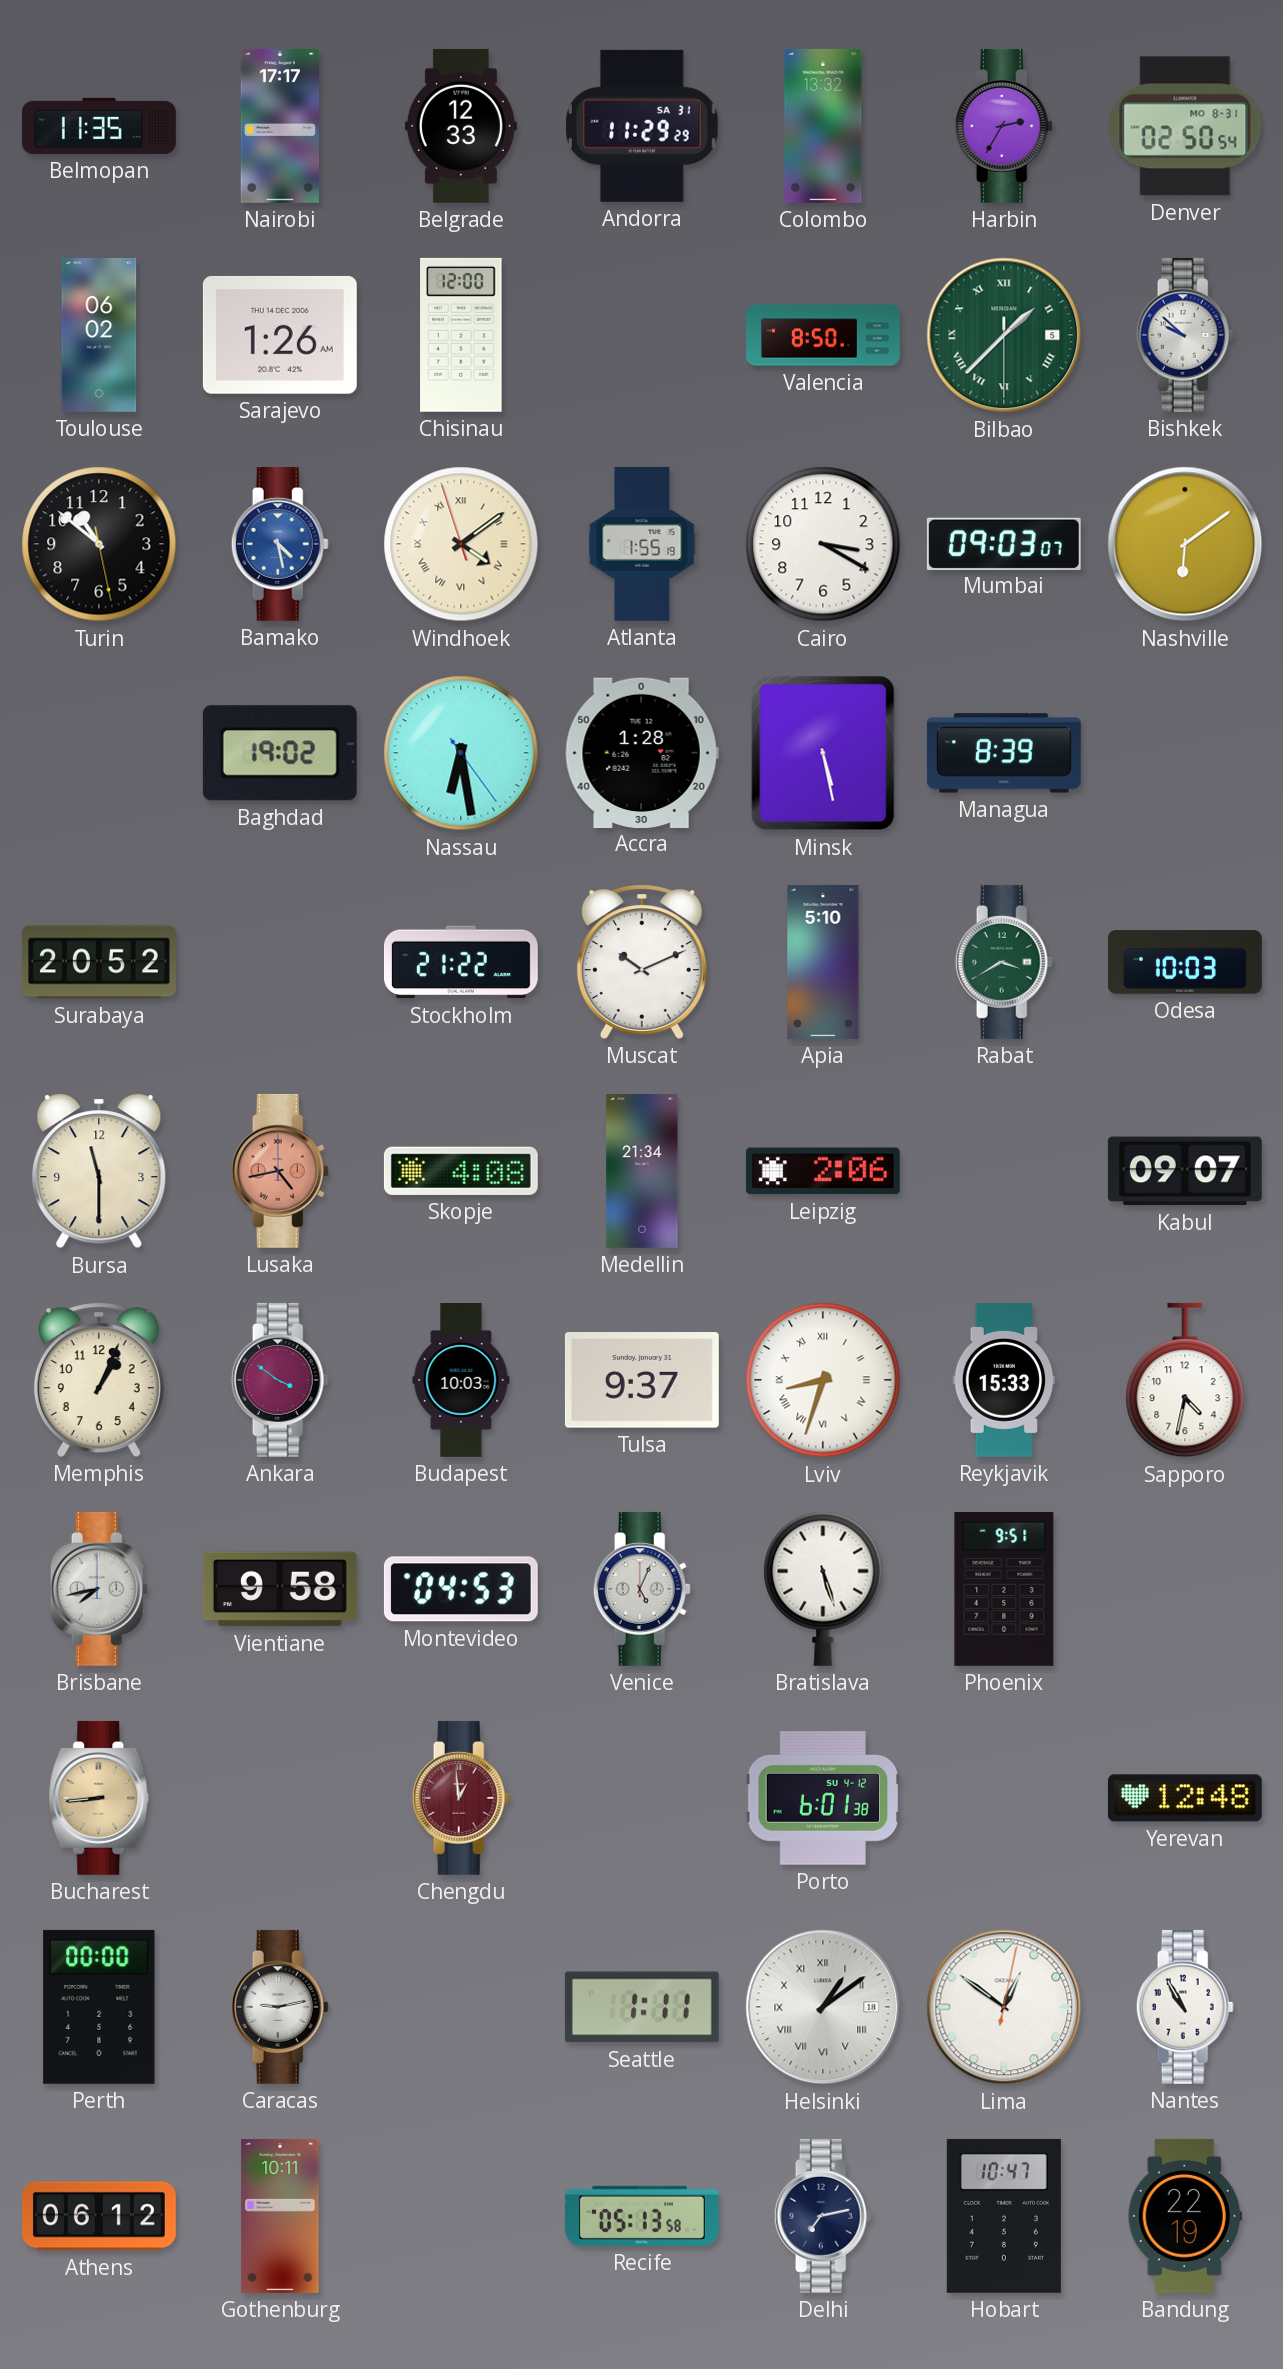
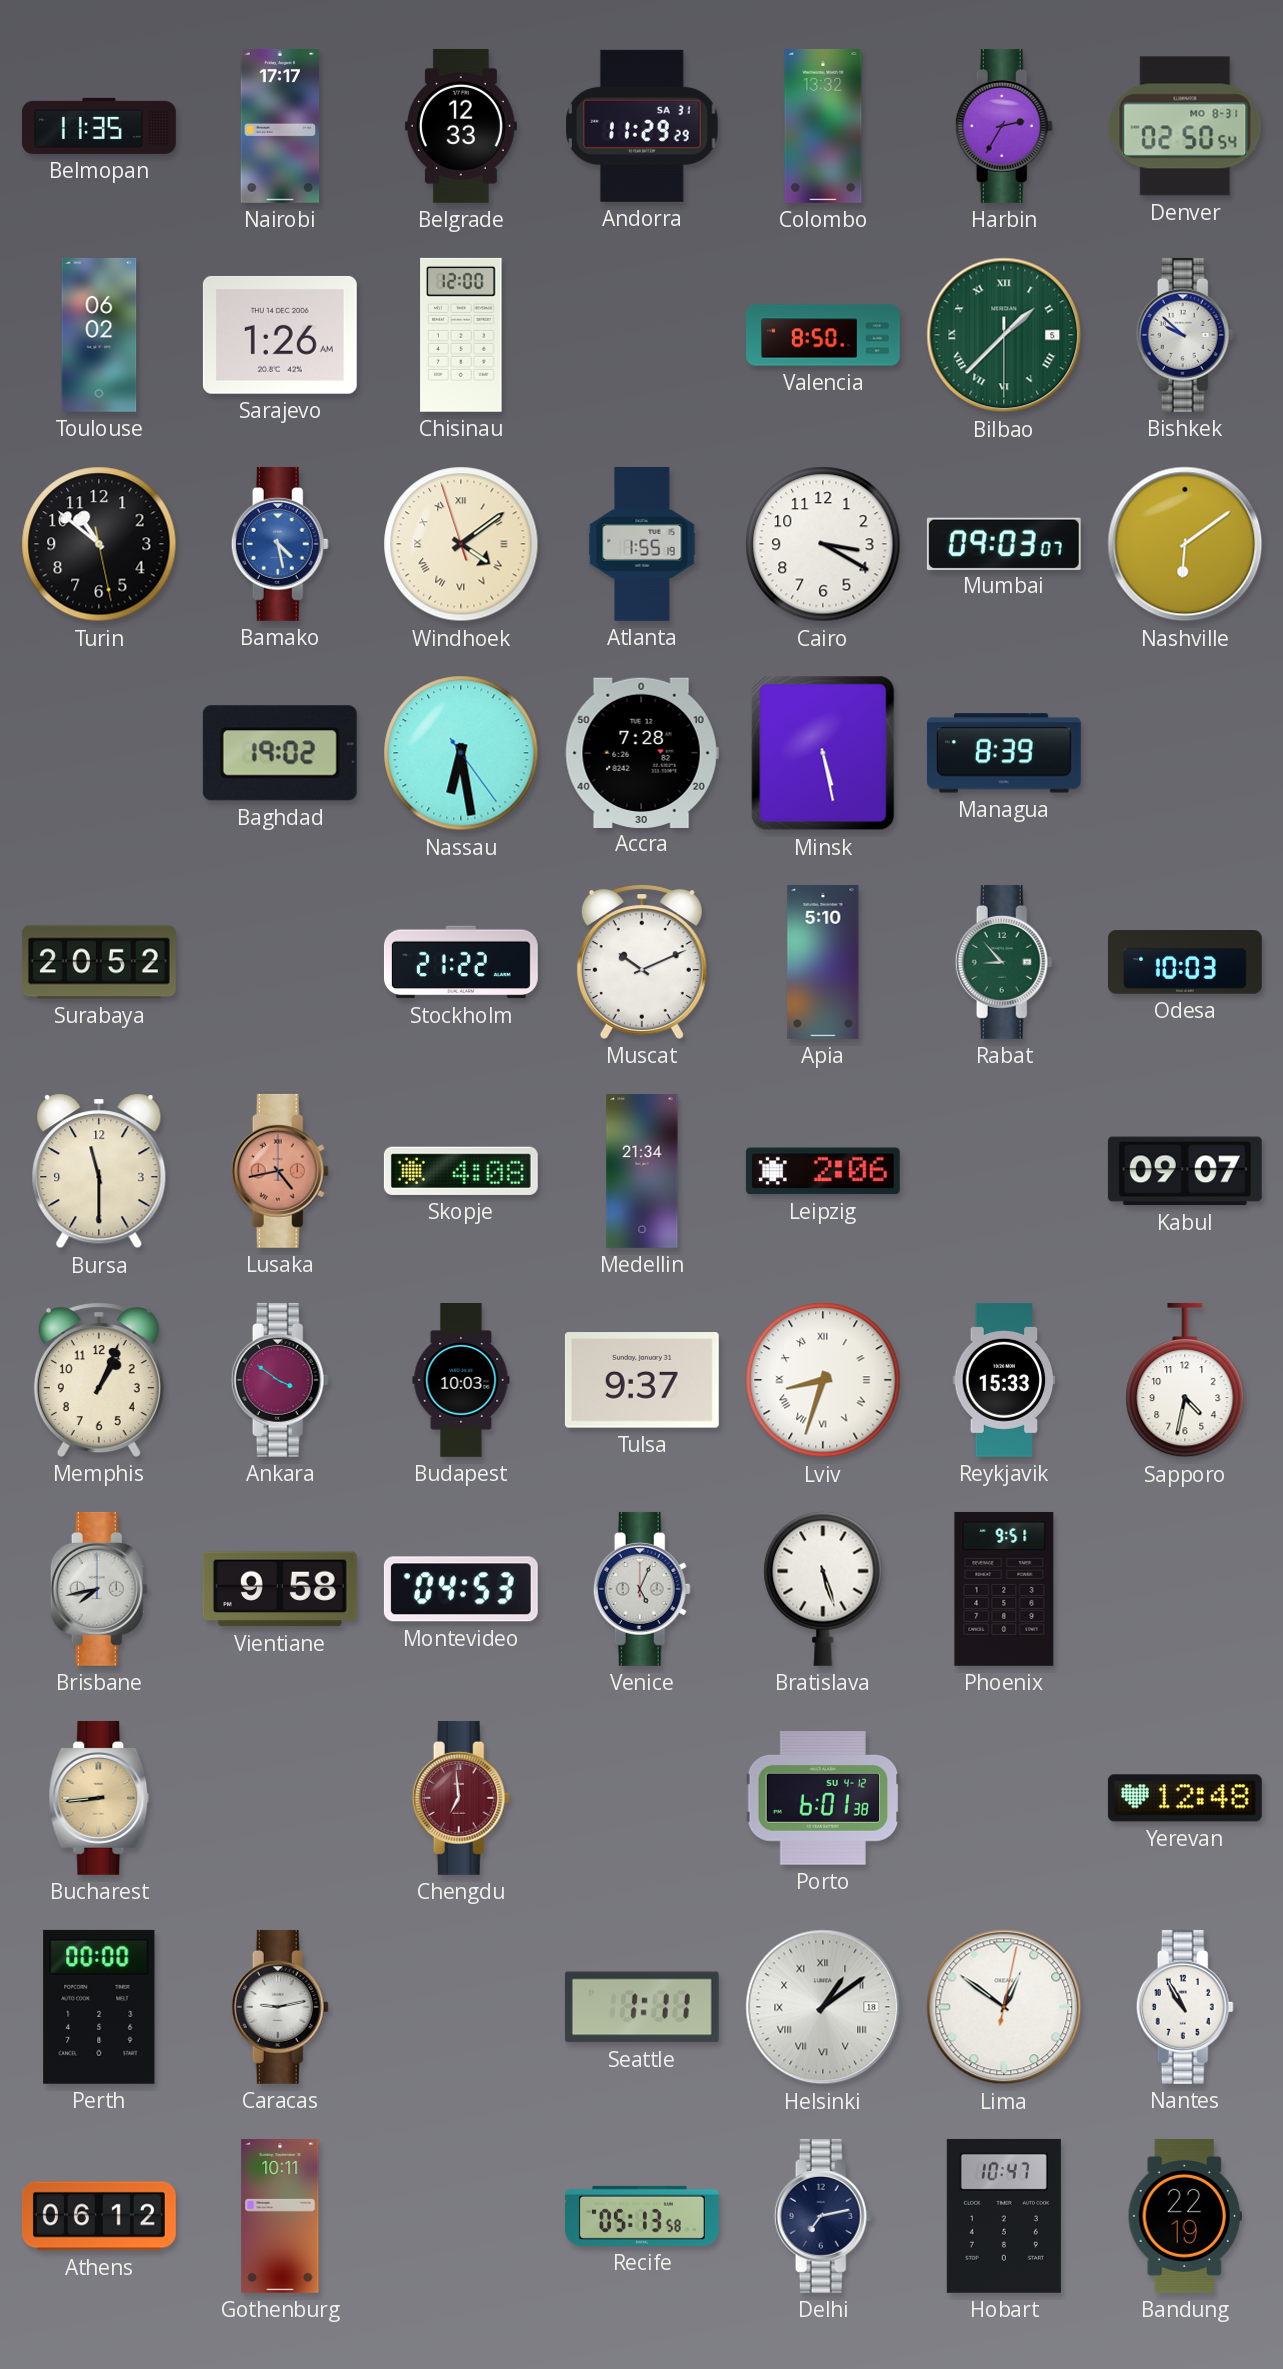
Accra: 1:28 -> 7:28 (642, 752)
Rabat: 3:40 -> 8:53 (1004, 962)
Chengdu: 12:59 -> 6:59 (461, 1798)
